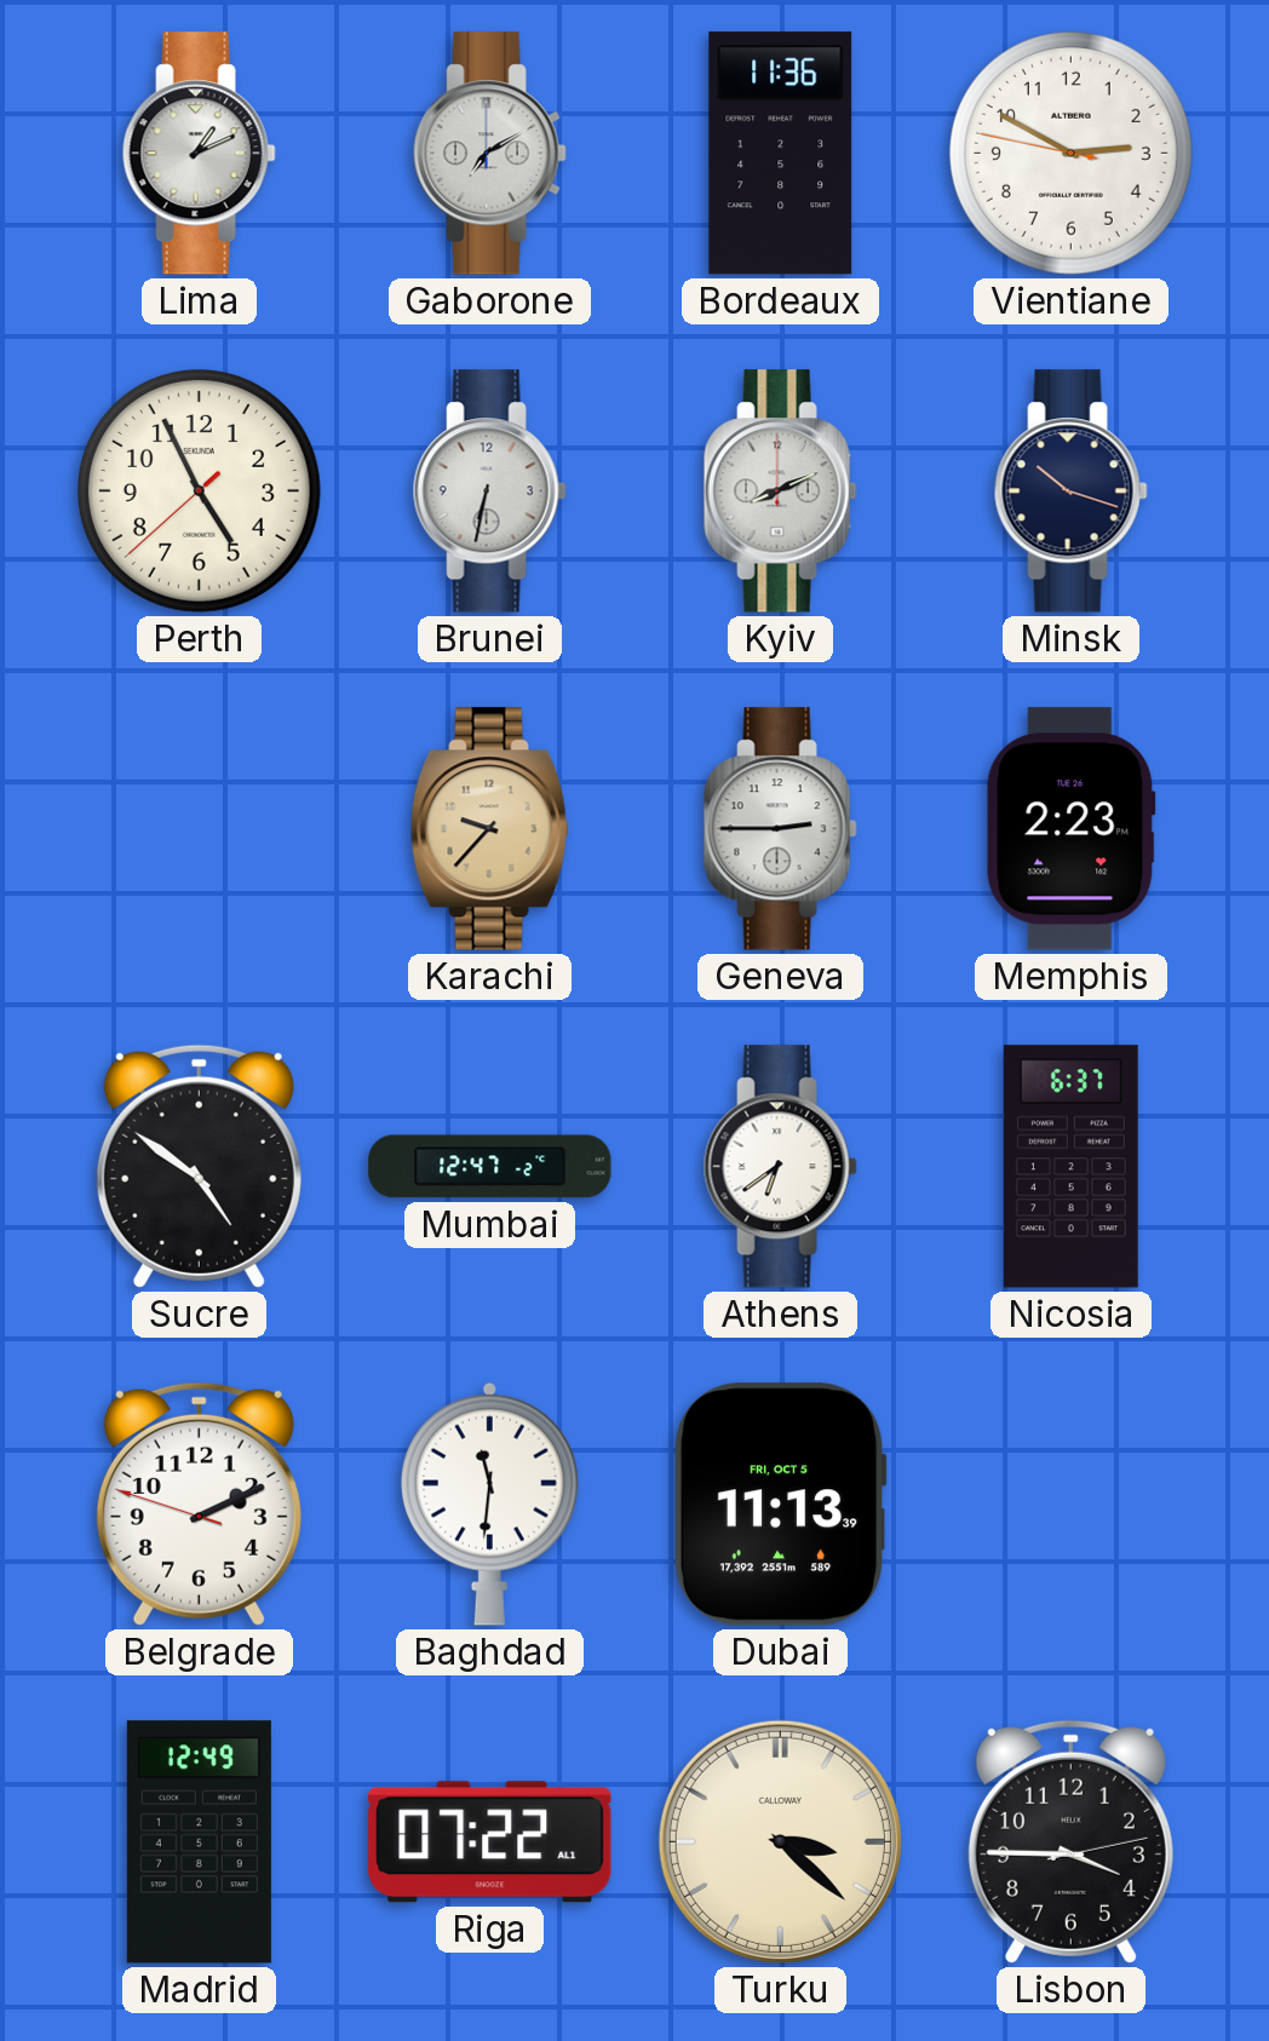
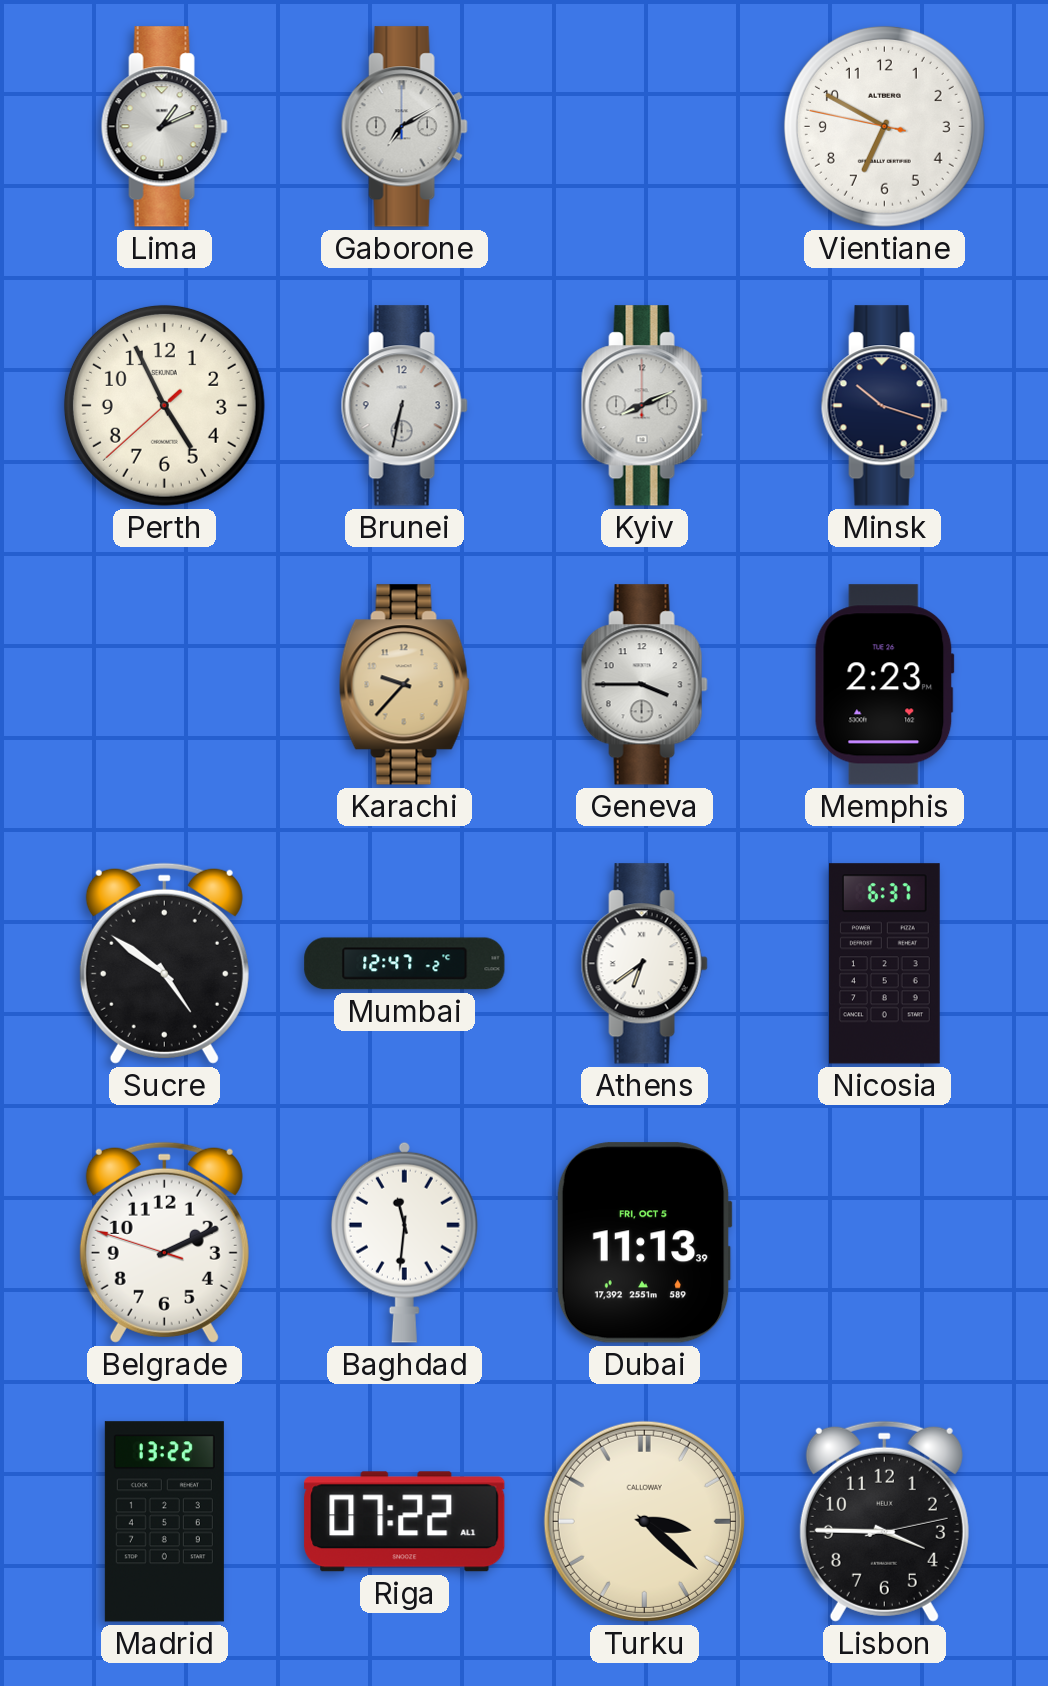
Bordeaux: 11:36 -> none (781, 154)
Vientiane: 2:49 -> 6:49 (884, 126)
Geneva: 2:45 -> 3:45 (644, 685)
Madrid: 12:49 -> 13:22 (164, 1522)
